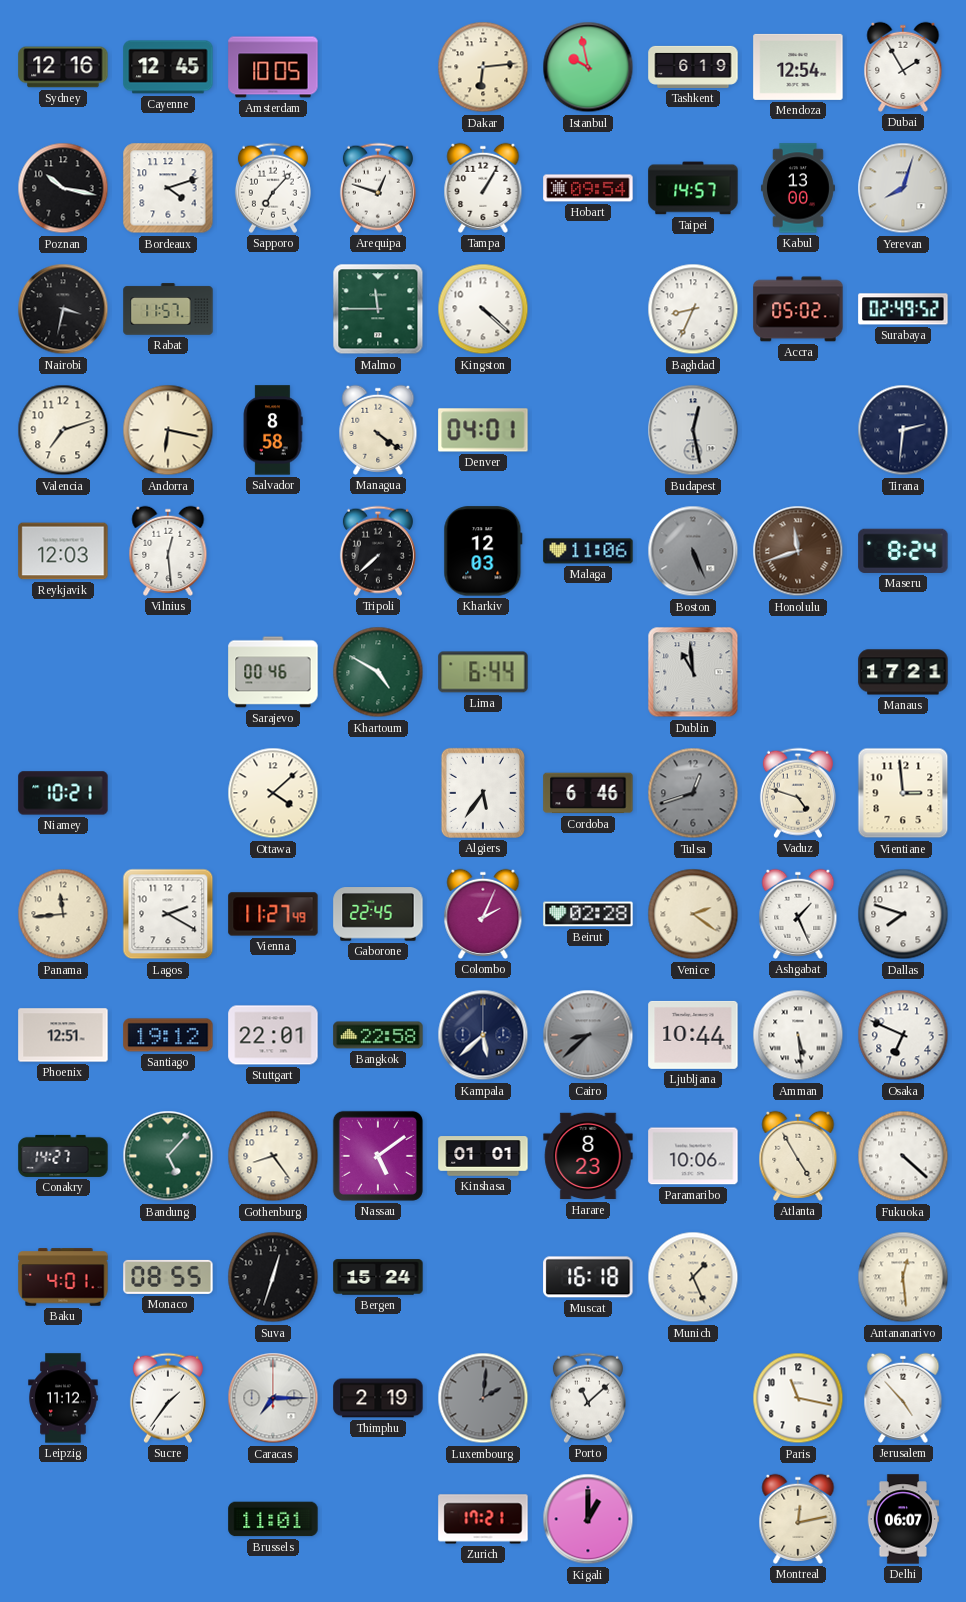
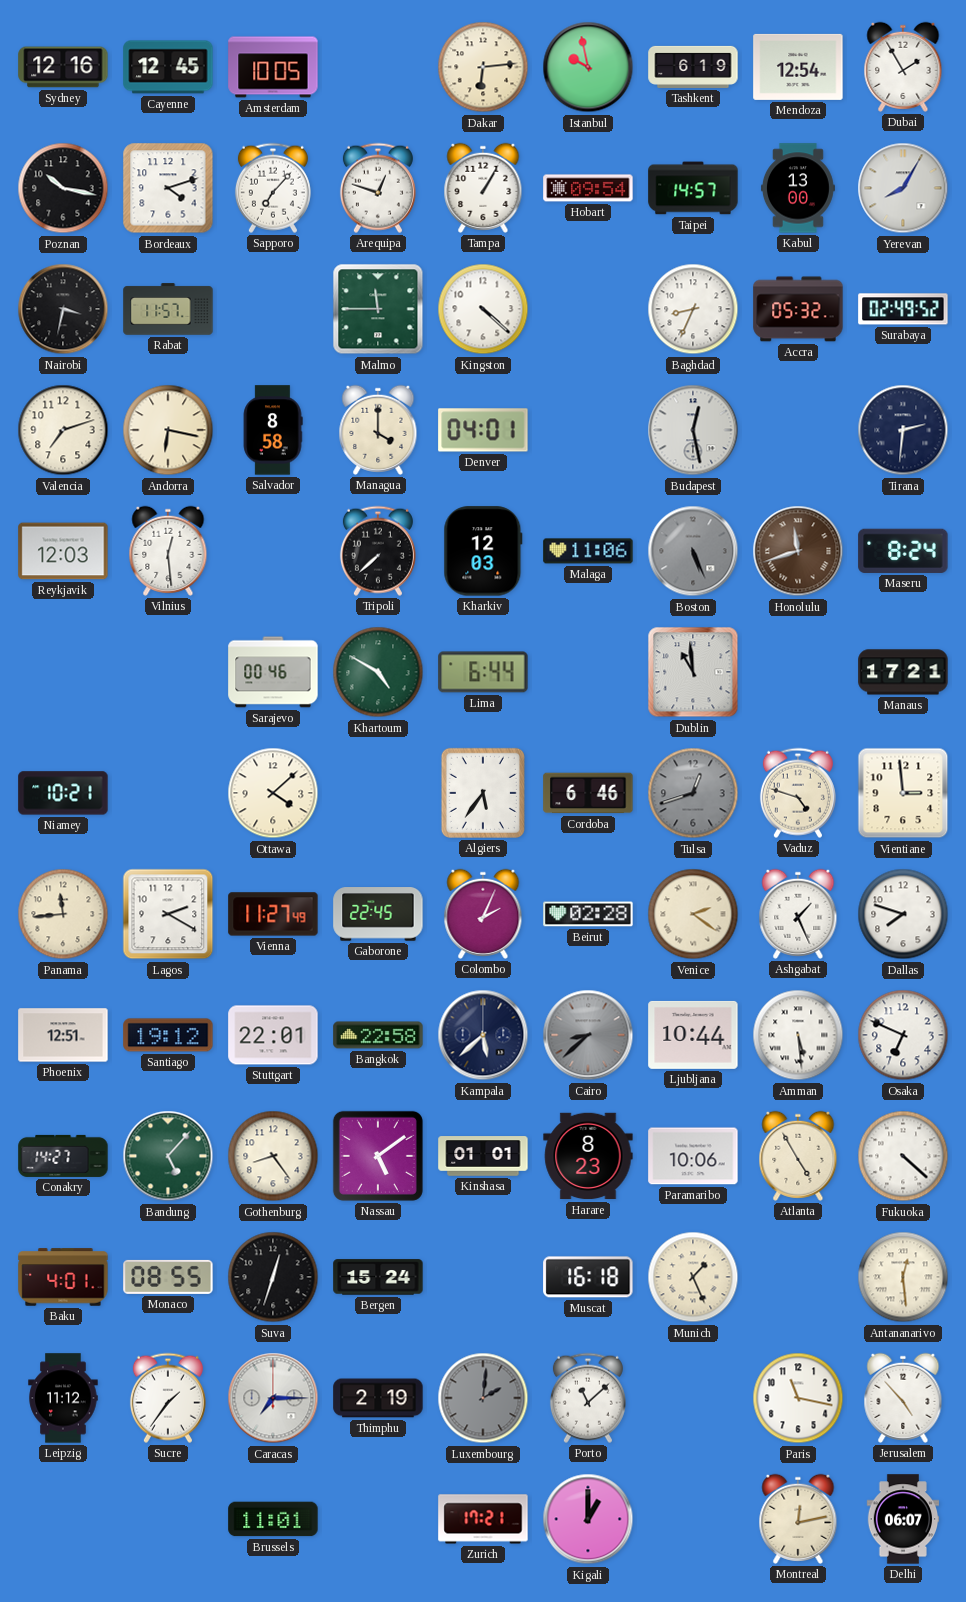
Yerevan: 8:03 -> 8:05 (903, 188)
Accra: 05:02 -> 05:32 (798, 309)
Managua: 4:21 -> 4:00 (378, 430)
